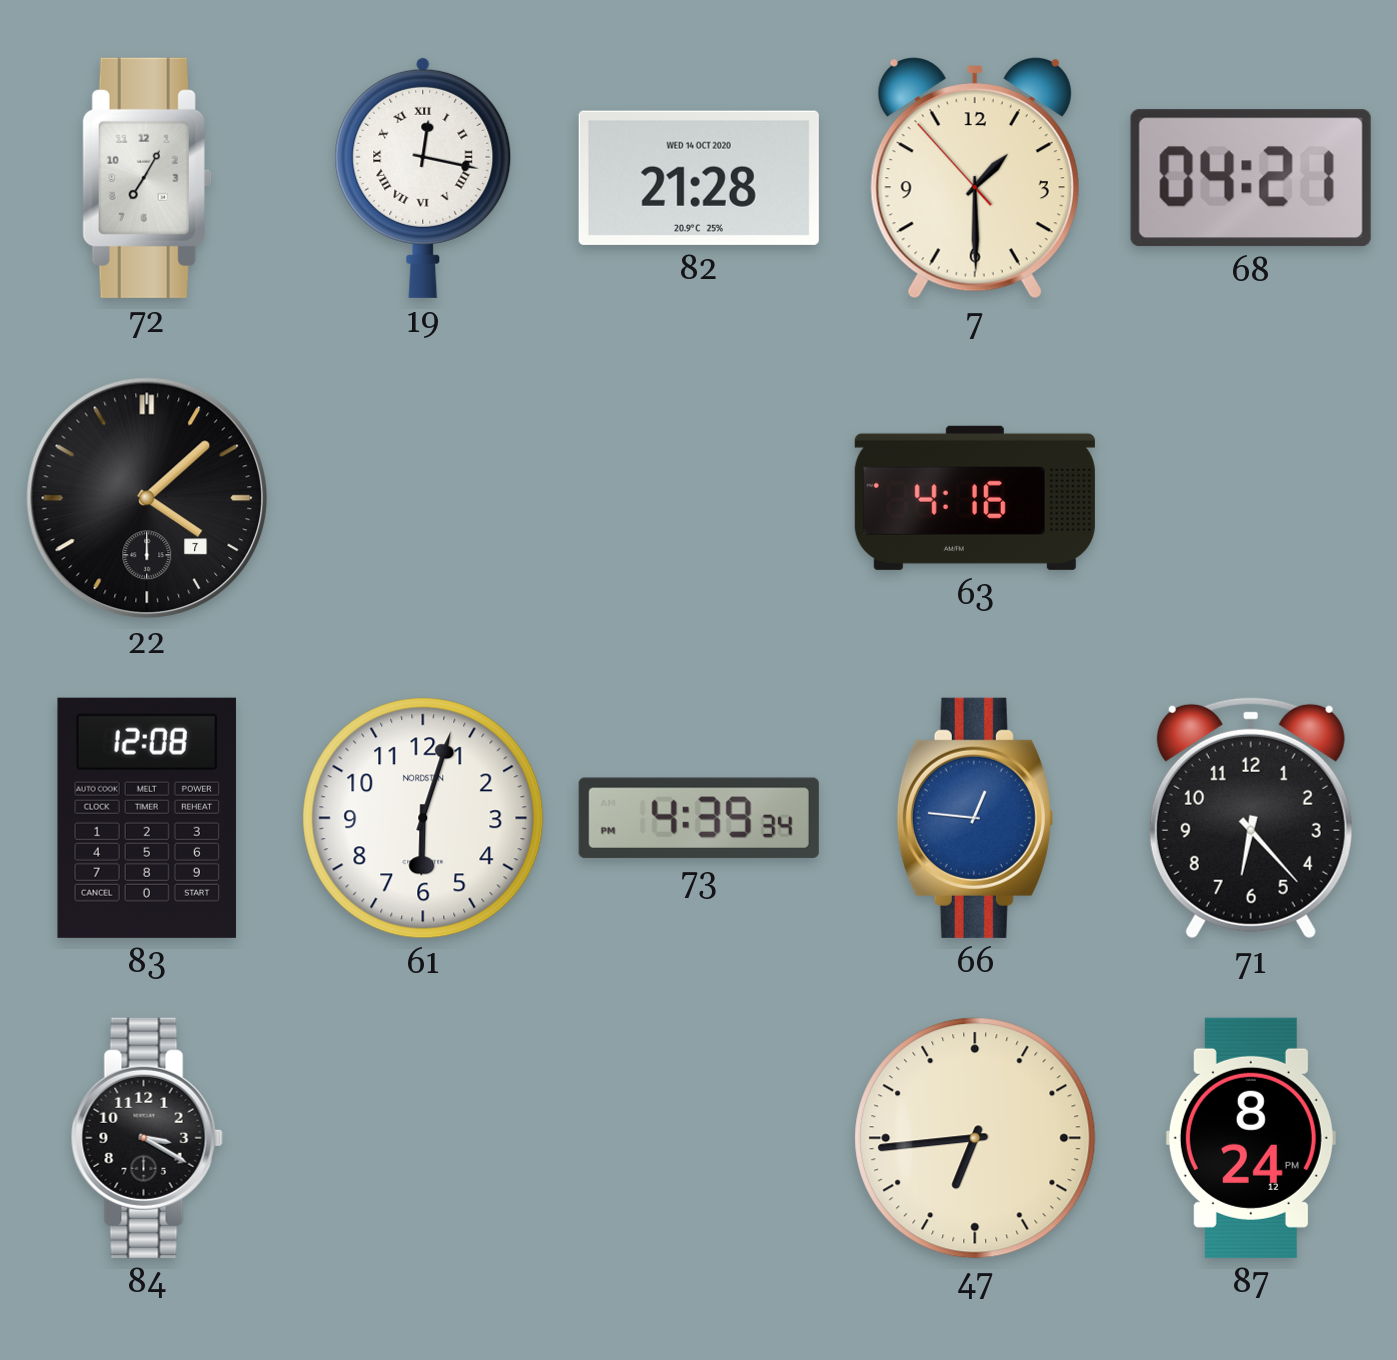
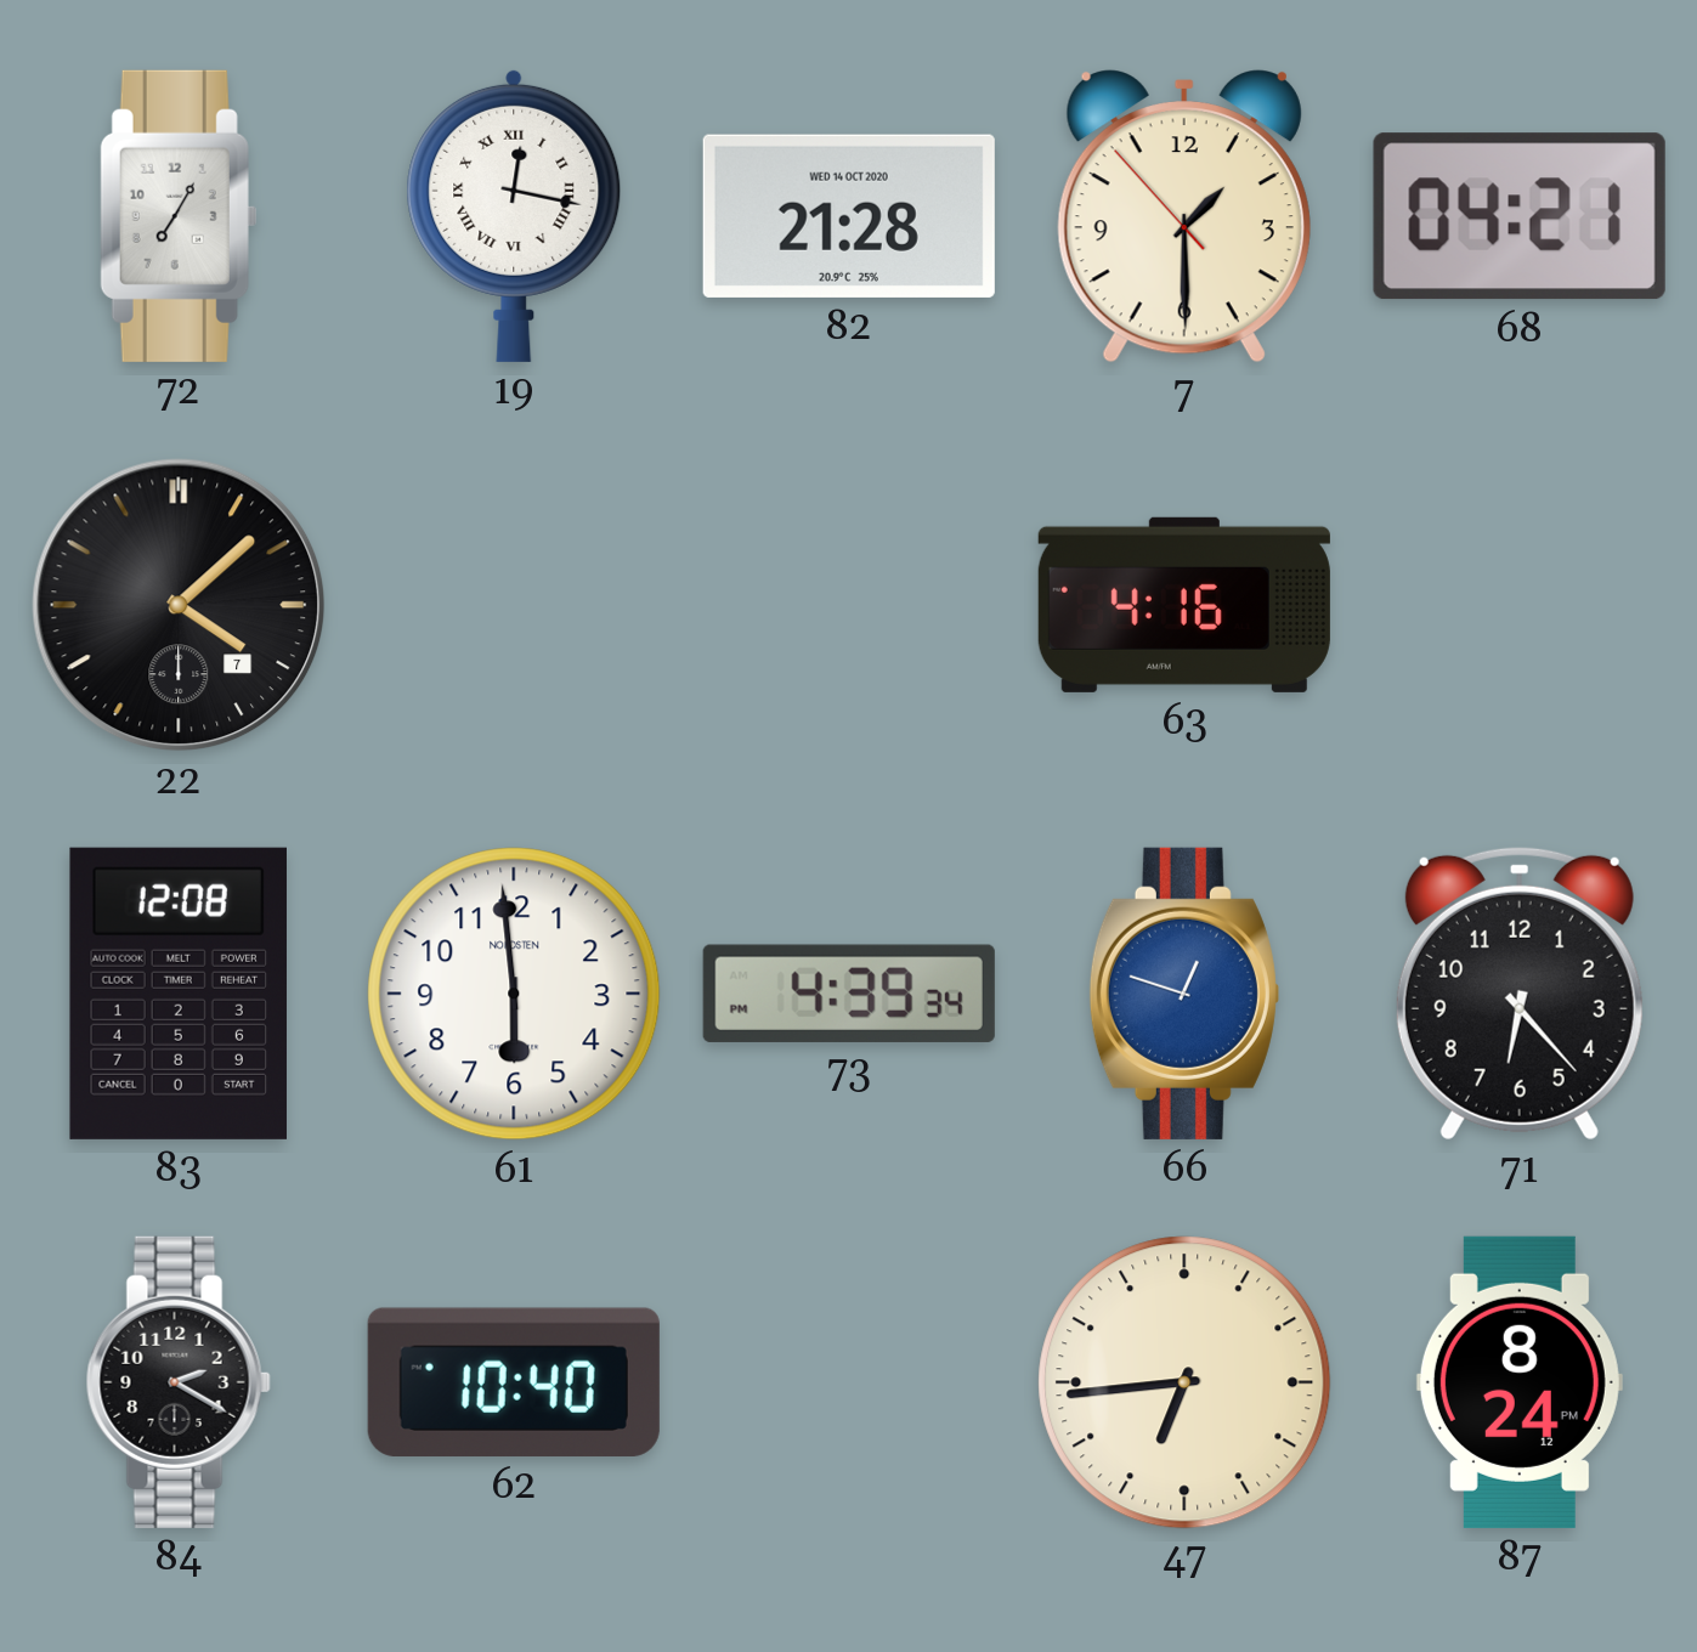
61: 6:03 -> 5:59 (514, 994)
66: 12:46 -> 12:48 (1184, 994)
84: 3:20 -> 2:20 (179, 1382)
62: none -> 10:40 (514, 1382)
